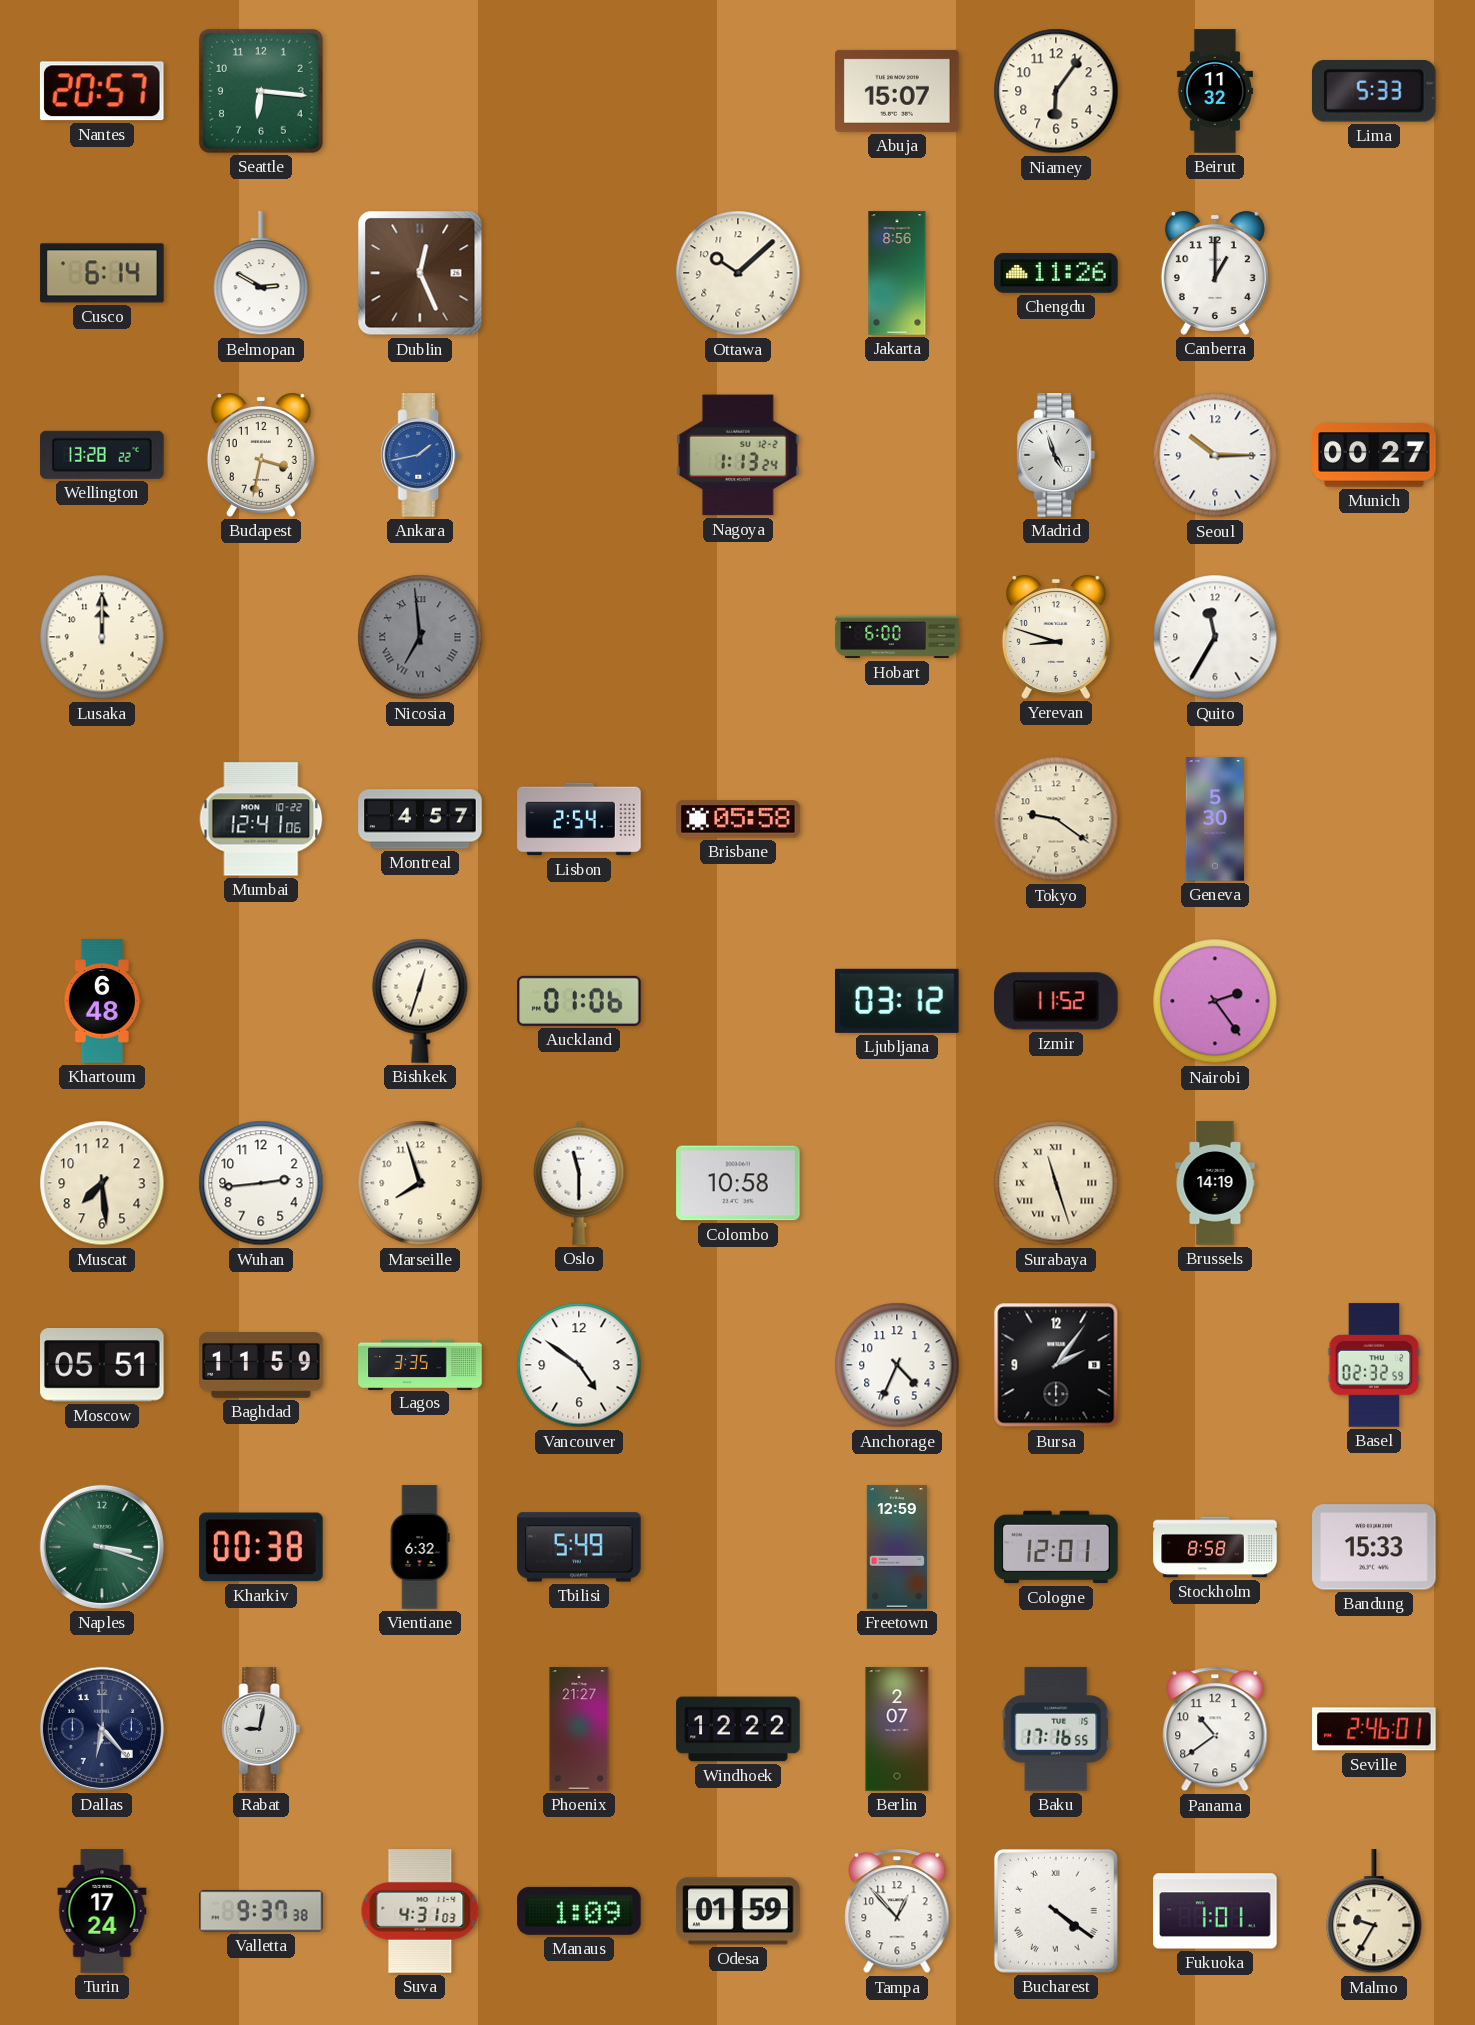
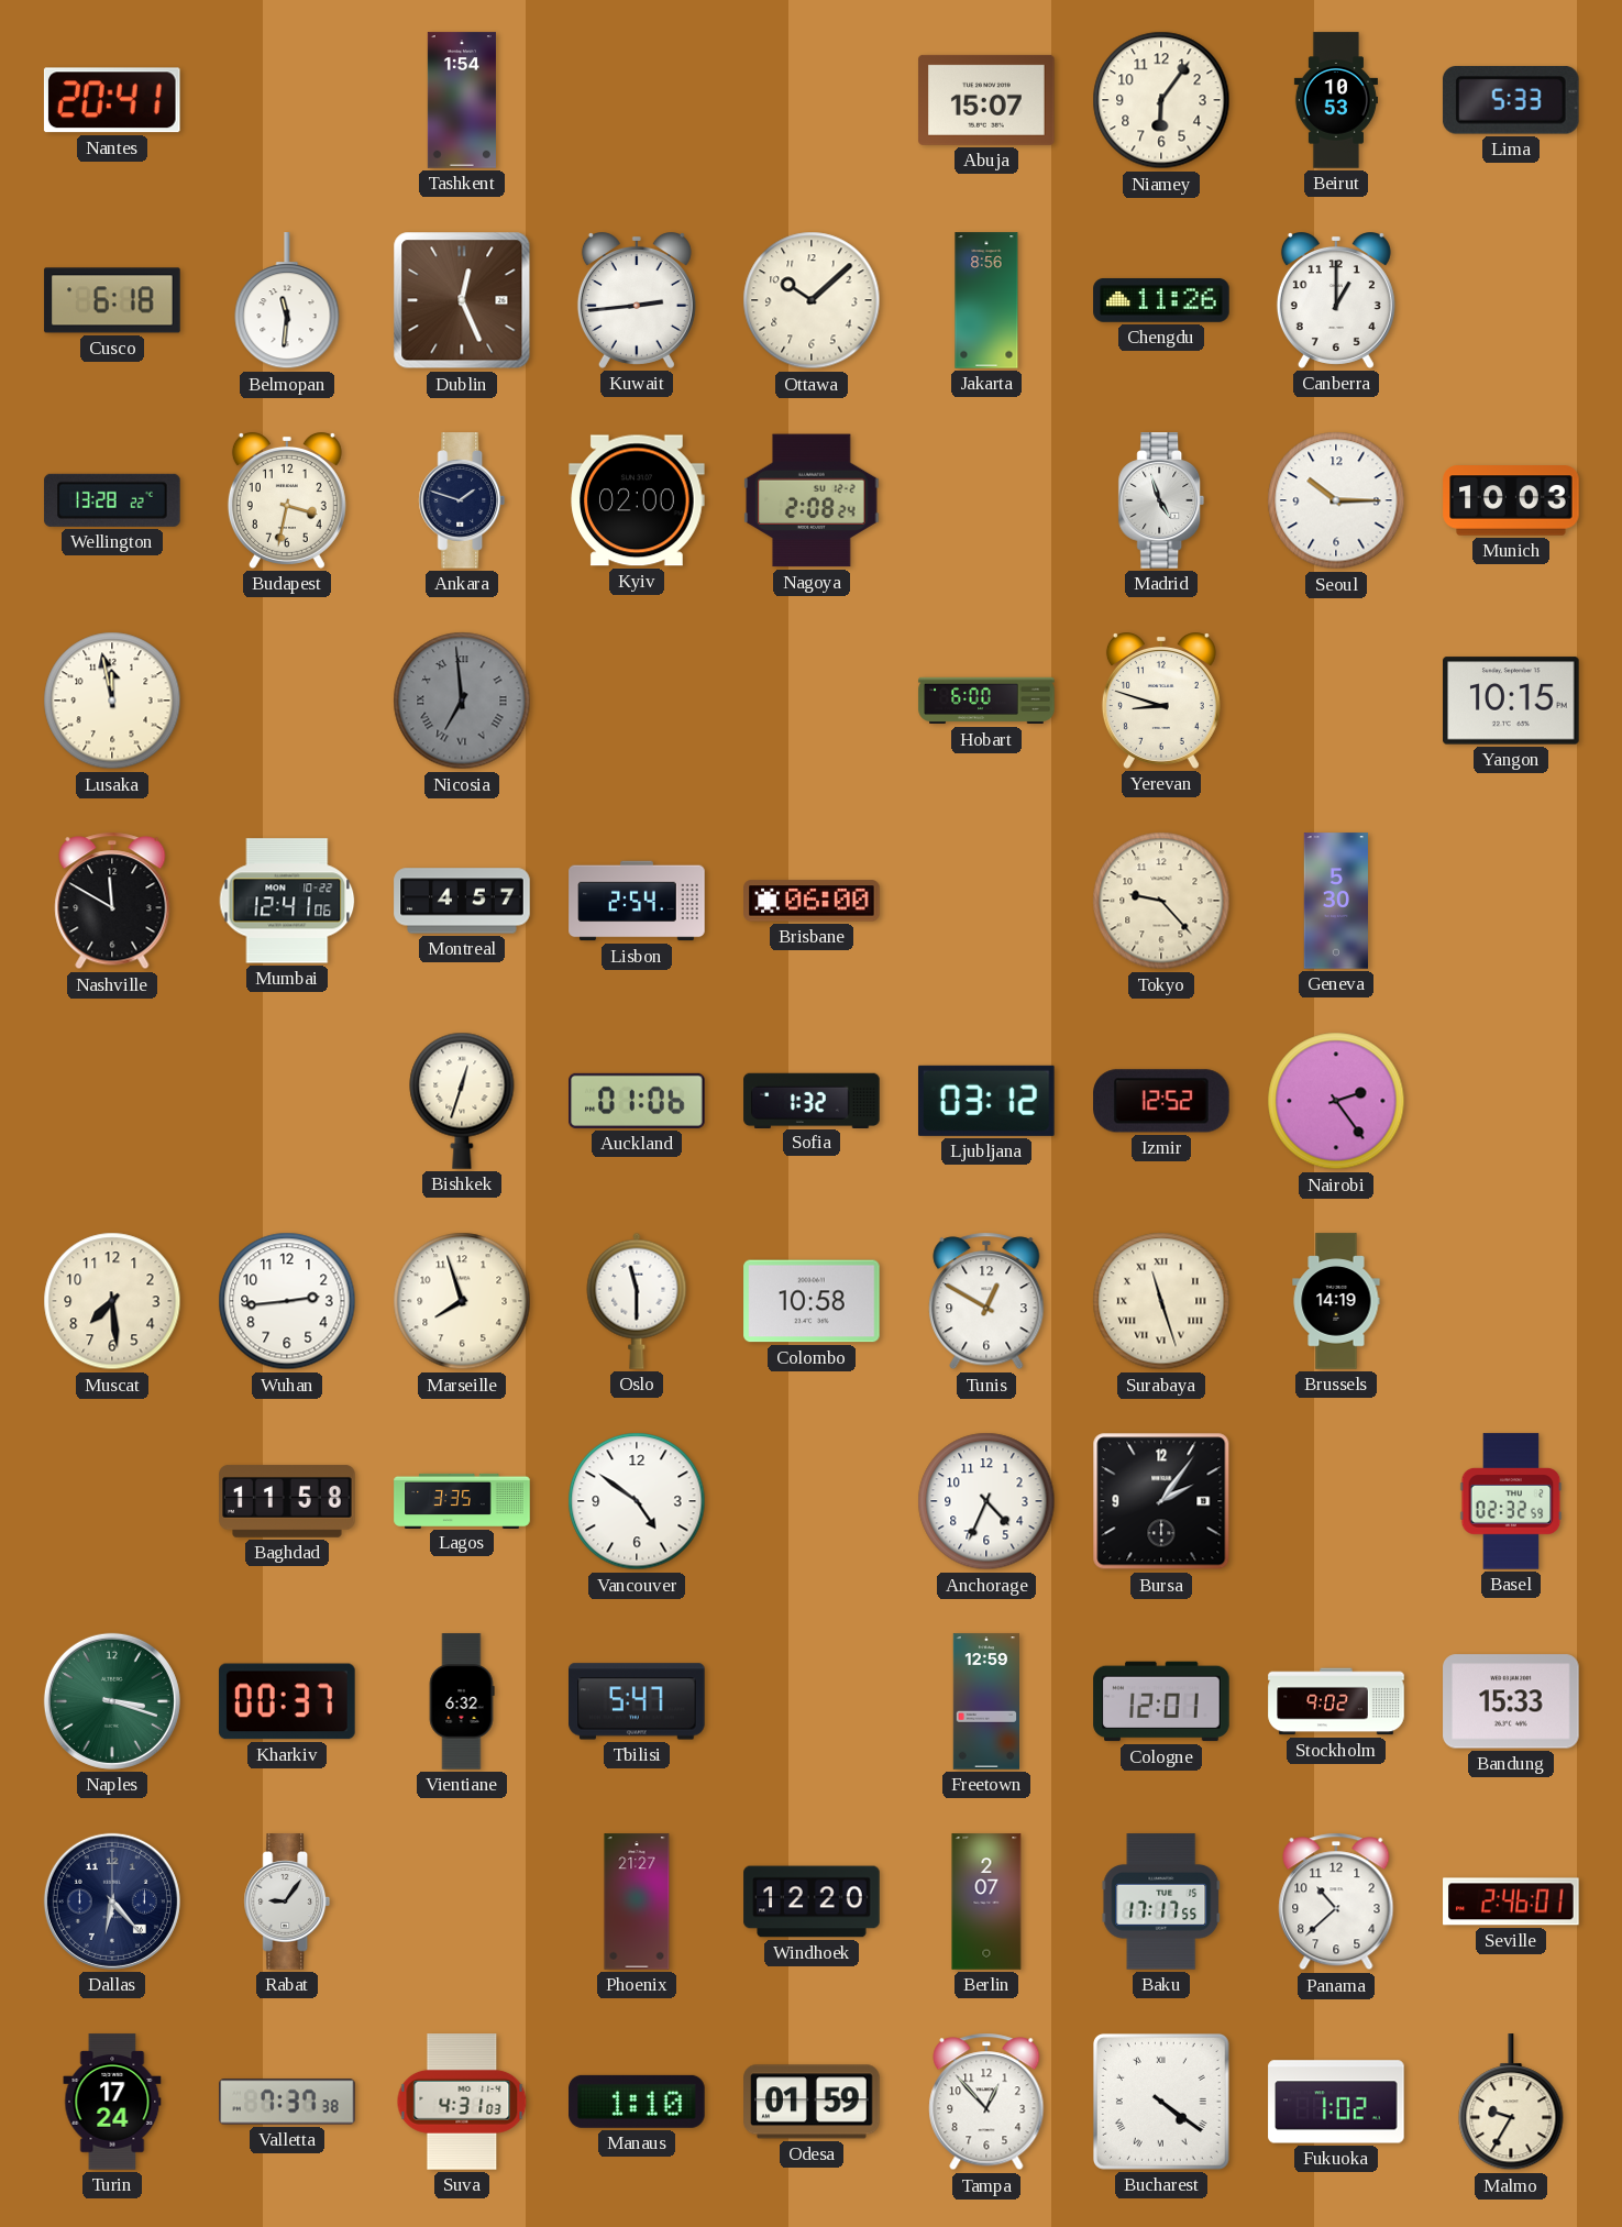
Nantes: 20:57 -> 20:41 (112, 100)
Seattle: 6:16 -> none (261, 91)
Tashkent: none -> 1:54 (462, 100)
Beirut: 11:32 -> 10:53 (1336, 100)
Cusco: 6:14 -> 6:18 (112, 300)
Belmopan: 2:50 -> 11:31 (287, 301)
Kuwait: none -> 2:44 (637, 301)
Ankara: 1:43 -> 1:48 (462, 500)
Ankara dial: blue -> navy (462, 500)
Kyiv: none -> 02:00 (637, 500)
Nagoya: 1:13 -> 2:08 (812, 500)
Munich: 00:27 -> 10:03 (1511, 500)
Lusaka: 12:00 -> 11:58 (112, 701)
Quito: 11:35 -> none (1215, 637)
Yangon: none -> 10:15 (1511, 701)
Nashville: none -> 11:50 (112, 901)
Brisbane: 05:58 -> 06:00 (812, 901)
Tokyo: 9:21 -> 9:23 (1161, 901)
Khartoum: 6:48 -> none (102, 1001)
Sofia: none -> 1:32 (812, 1100)
Izmir: 11:52 -> 12:52 (1161, 1101)
Tunis: none -> 12:50 (986, 1301)
Moscow: 05:51 -> none (102, 1365)
Baghdad: 11:59 -> 11:58 (287, 1501)
Kharkiv: 00:38 -> 00:37 (287, 1701)
Tbilisi: 5:49 -> 5:47 (637, 1701)
Stockholm: 8:58 -> 9:02 (1336, 1701)
Rabat: 9:02 -> 9:06 (287, 1901)
Windhoek: 12:22 -> 12:20 (812, 1901)
Baku: 17:16 -> 17:17 (1161, 1901)
Panama: 10:39 -> 10:38 (1336, 1901)
Valletta: 9:37 -> 7:37 (287, 2102)
Manaus: 1:09 -> 1:10 (637, 2102)
Fukuoka: 1:01 -> 1:02 (1336, 2102)
